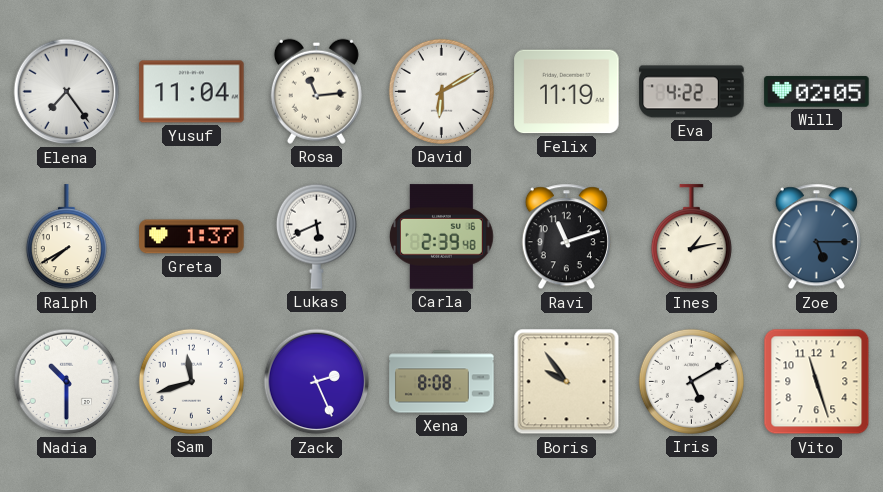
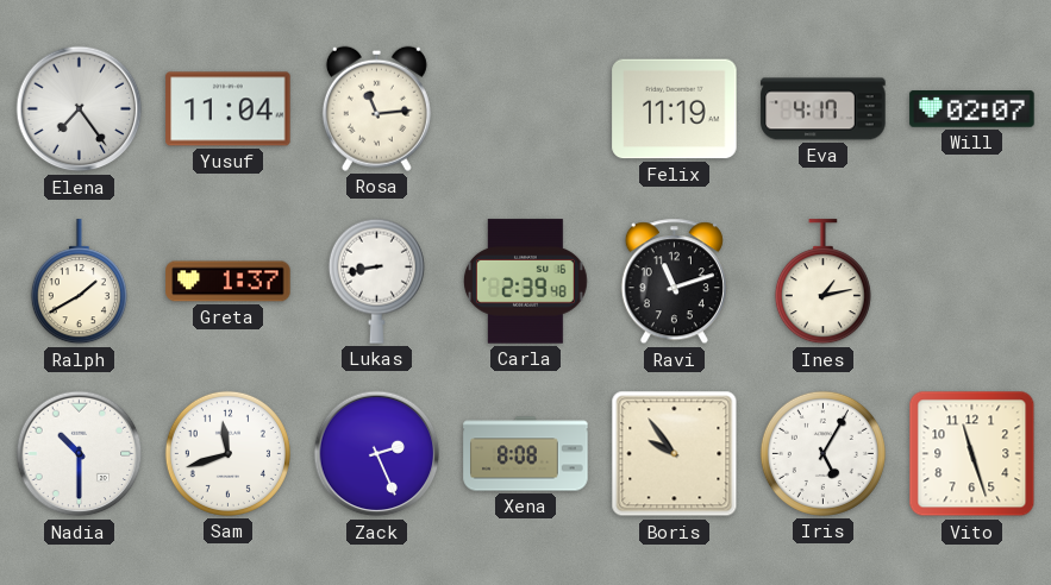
David: 6:10 -> none (441, 91)
Eva: 4:22 -> 4:17 (824, 109)
Will: 02:05 -> 02:07 (972, 109)
Ralph: 7:40 -> 1:40 (79, 282)
Lukas: 5:41 -> 8:43 (376, 281)
Zoe: 5:15 -> none (816, 237)
Iris: 5:10 -> 5:05 (822, 453)
